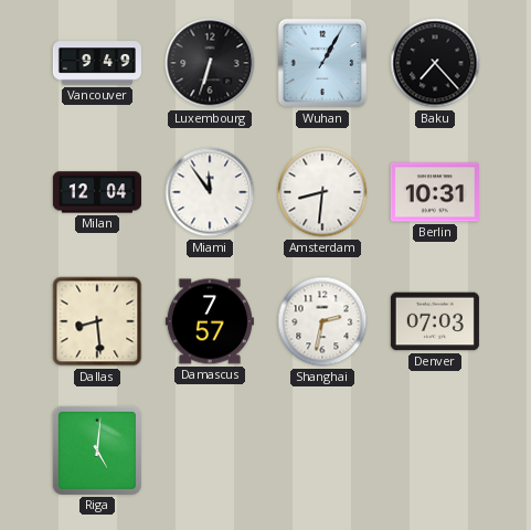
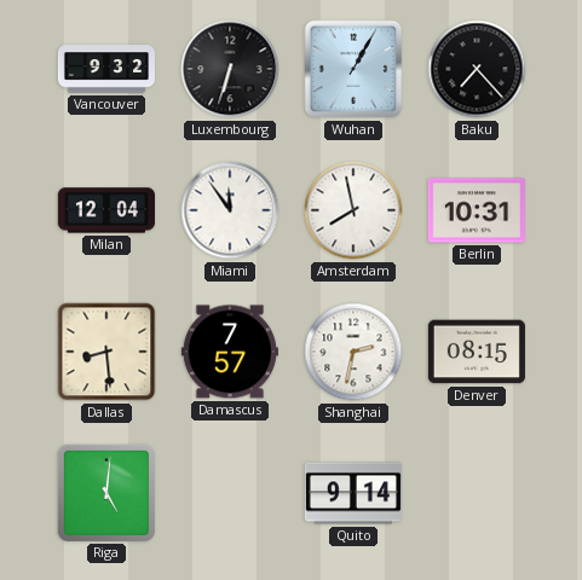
Vancouver: 9:49 -> 9:32 (106, 69)
Amsterdam: 8:31 -> 7:58 (353, 210)
Denver: 07:03 -> 08:15 (477, 352)
Quito: none -> 9:14 (353, 493)
